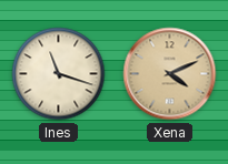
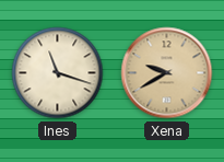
Xena: 4:11 -> 9:40 (167, 73)
